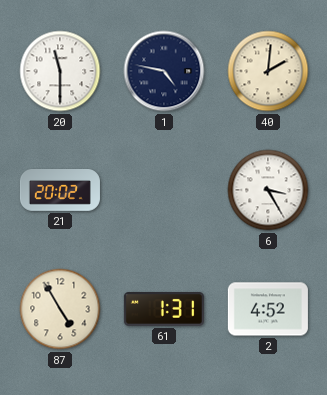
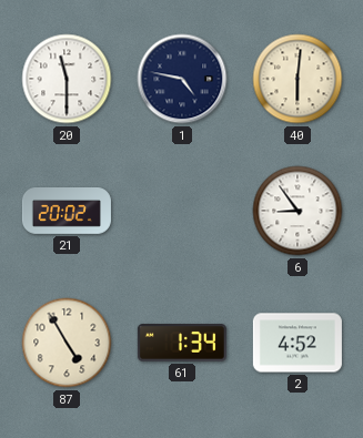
40: 2:01 -> 6:01 (298, 79)
6: 3:25 -> 8:54 (298, 211)
61: 1:31 -> 1:34 (182, 344)
